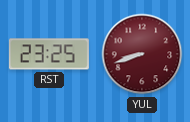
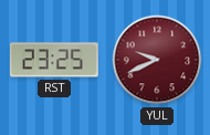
YUL: 8:42 -> 9:41 (157, 60)
